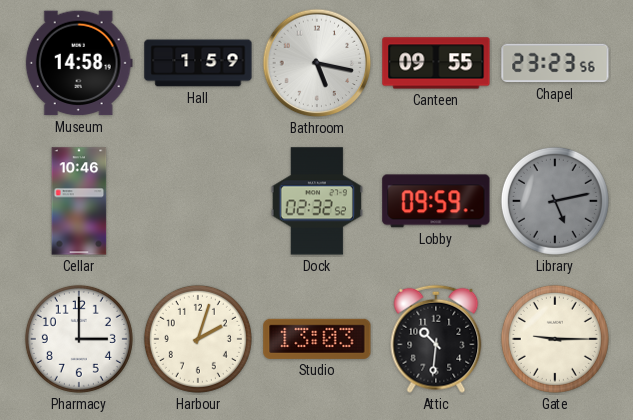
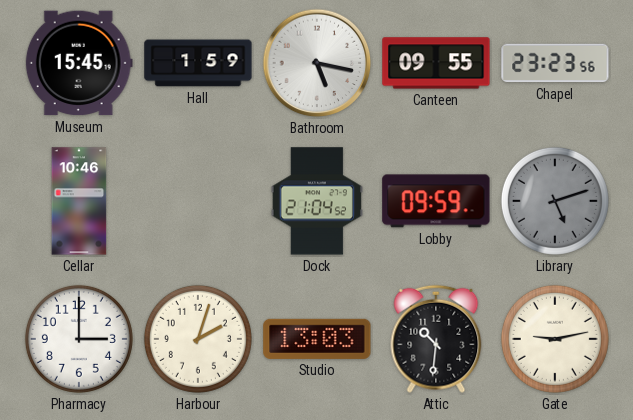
Museum: 14:58 -> 15:45 (79, 63)
Dock: 02:32 -> 21:04 (317, 201)
Library: 5:13 -> 5:12 (555, 201)
Gate: 9:15 -> 9:13 (555, 339)
